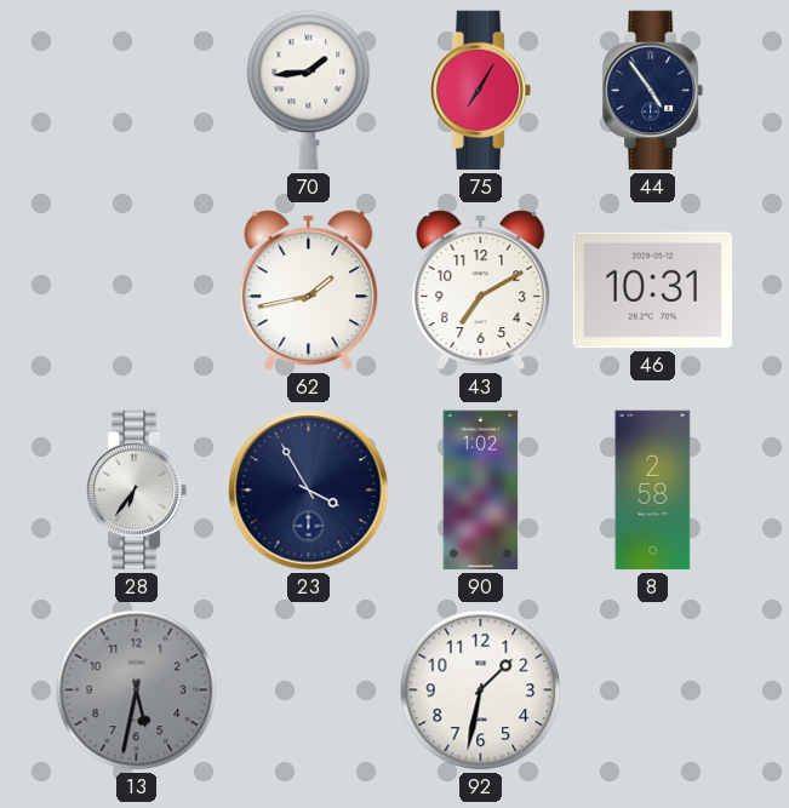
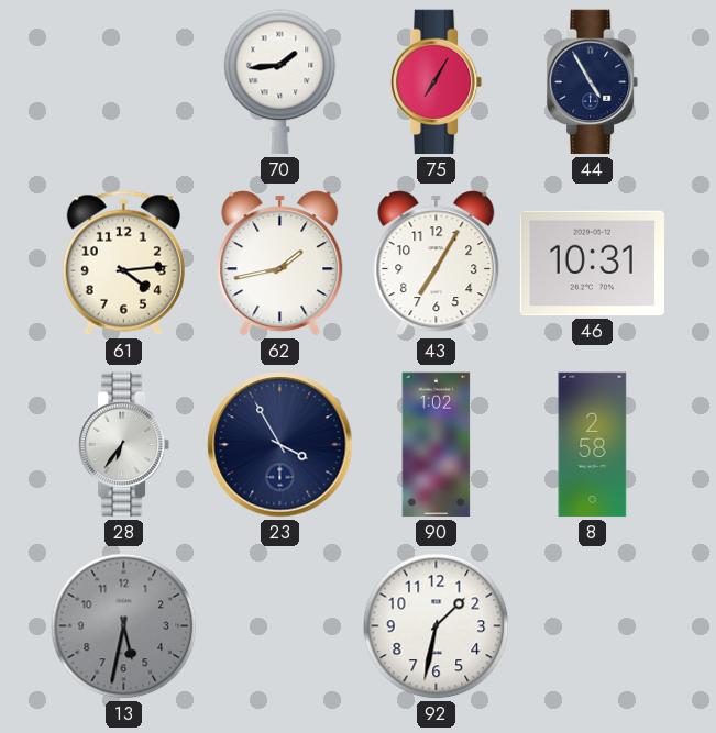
44: 4:54 -> 4:55 (593, 82)
61: none -> 4:14 (123, 264)
43: 7:10 -> 7:05 (437, 264)
